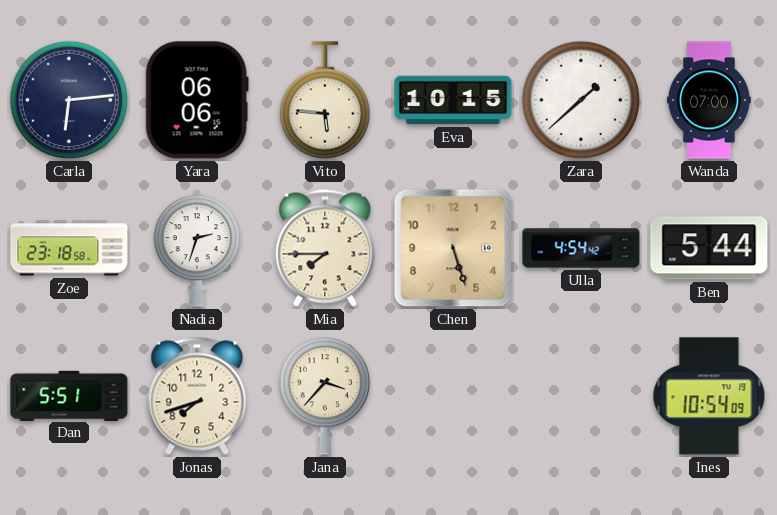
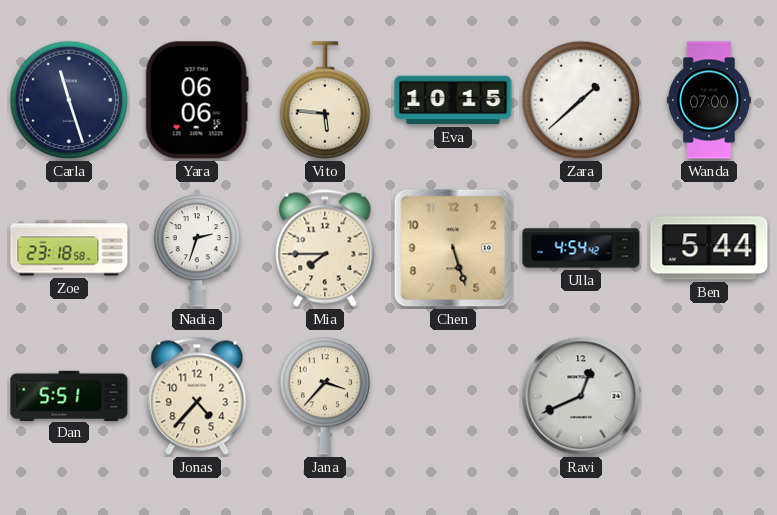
Carla: 6:14 -> 11:27 (69, 100)
Jonas: 7:42 -> 4:37 (197, 396)
Ravi: none -> 12:41 (581, 396)
Ines: 10:54 -> none (709, 396)
